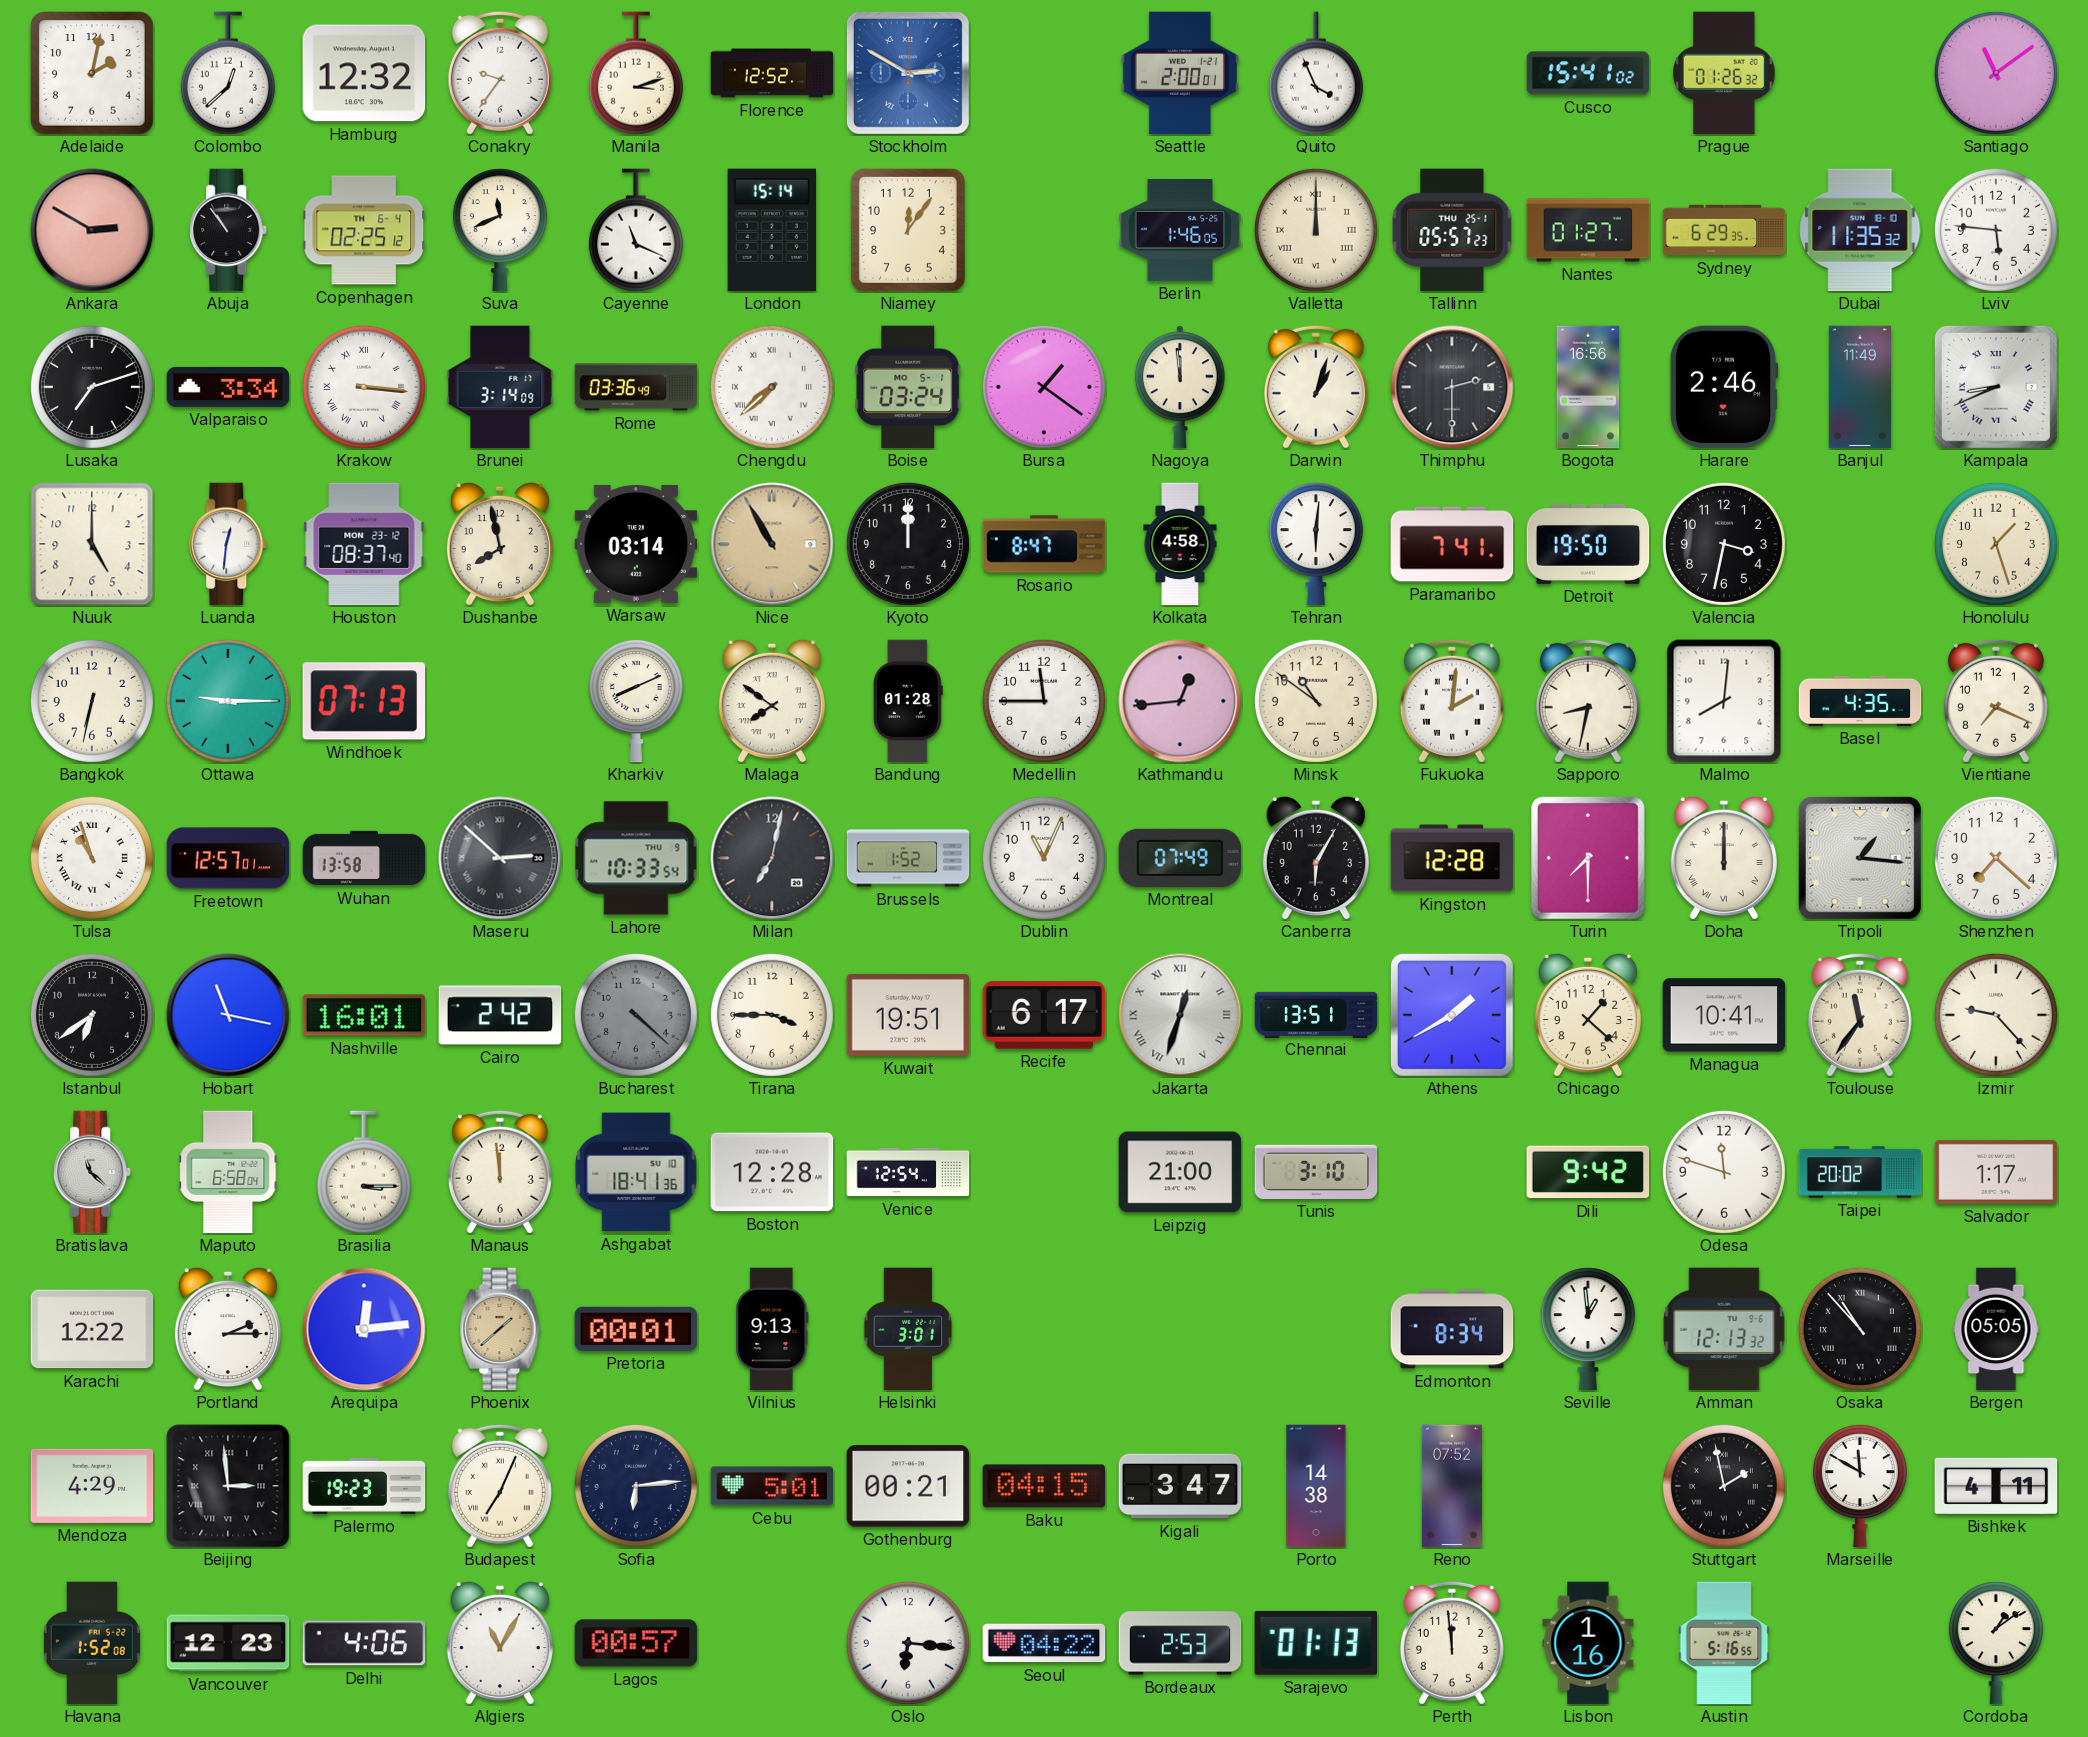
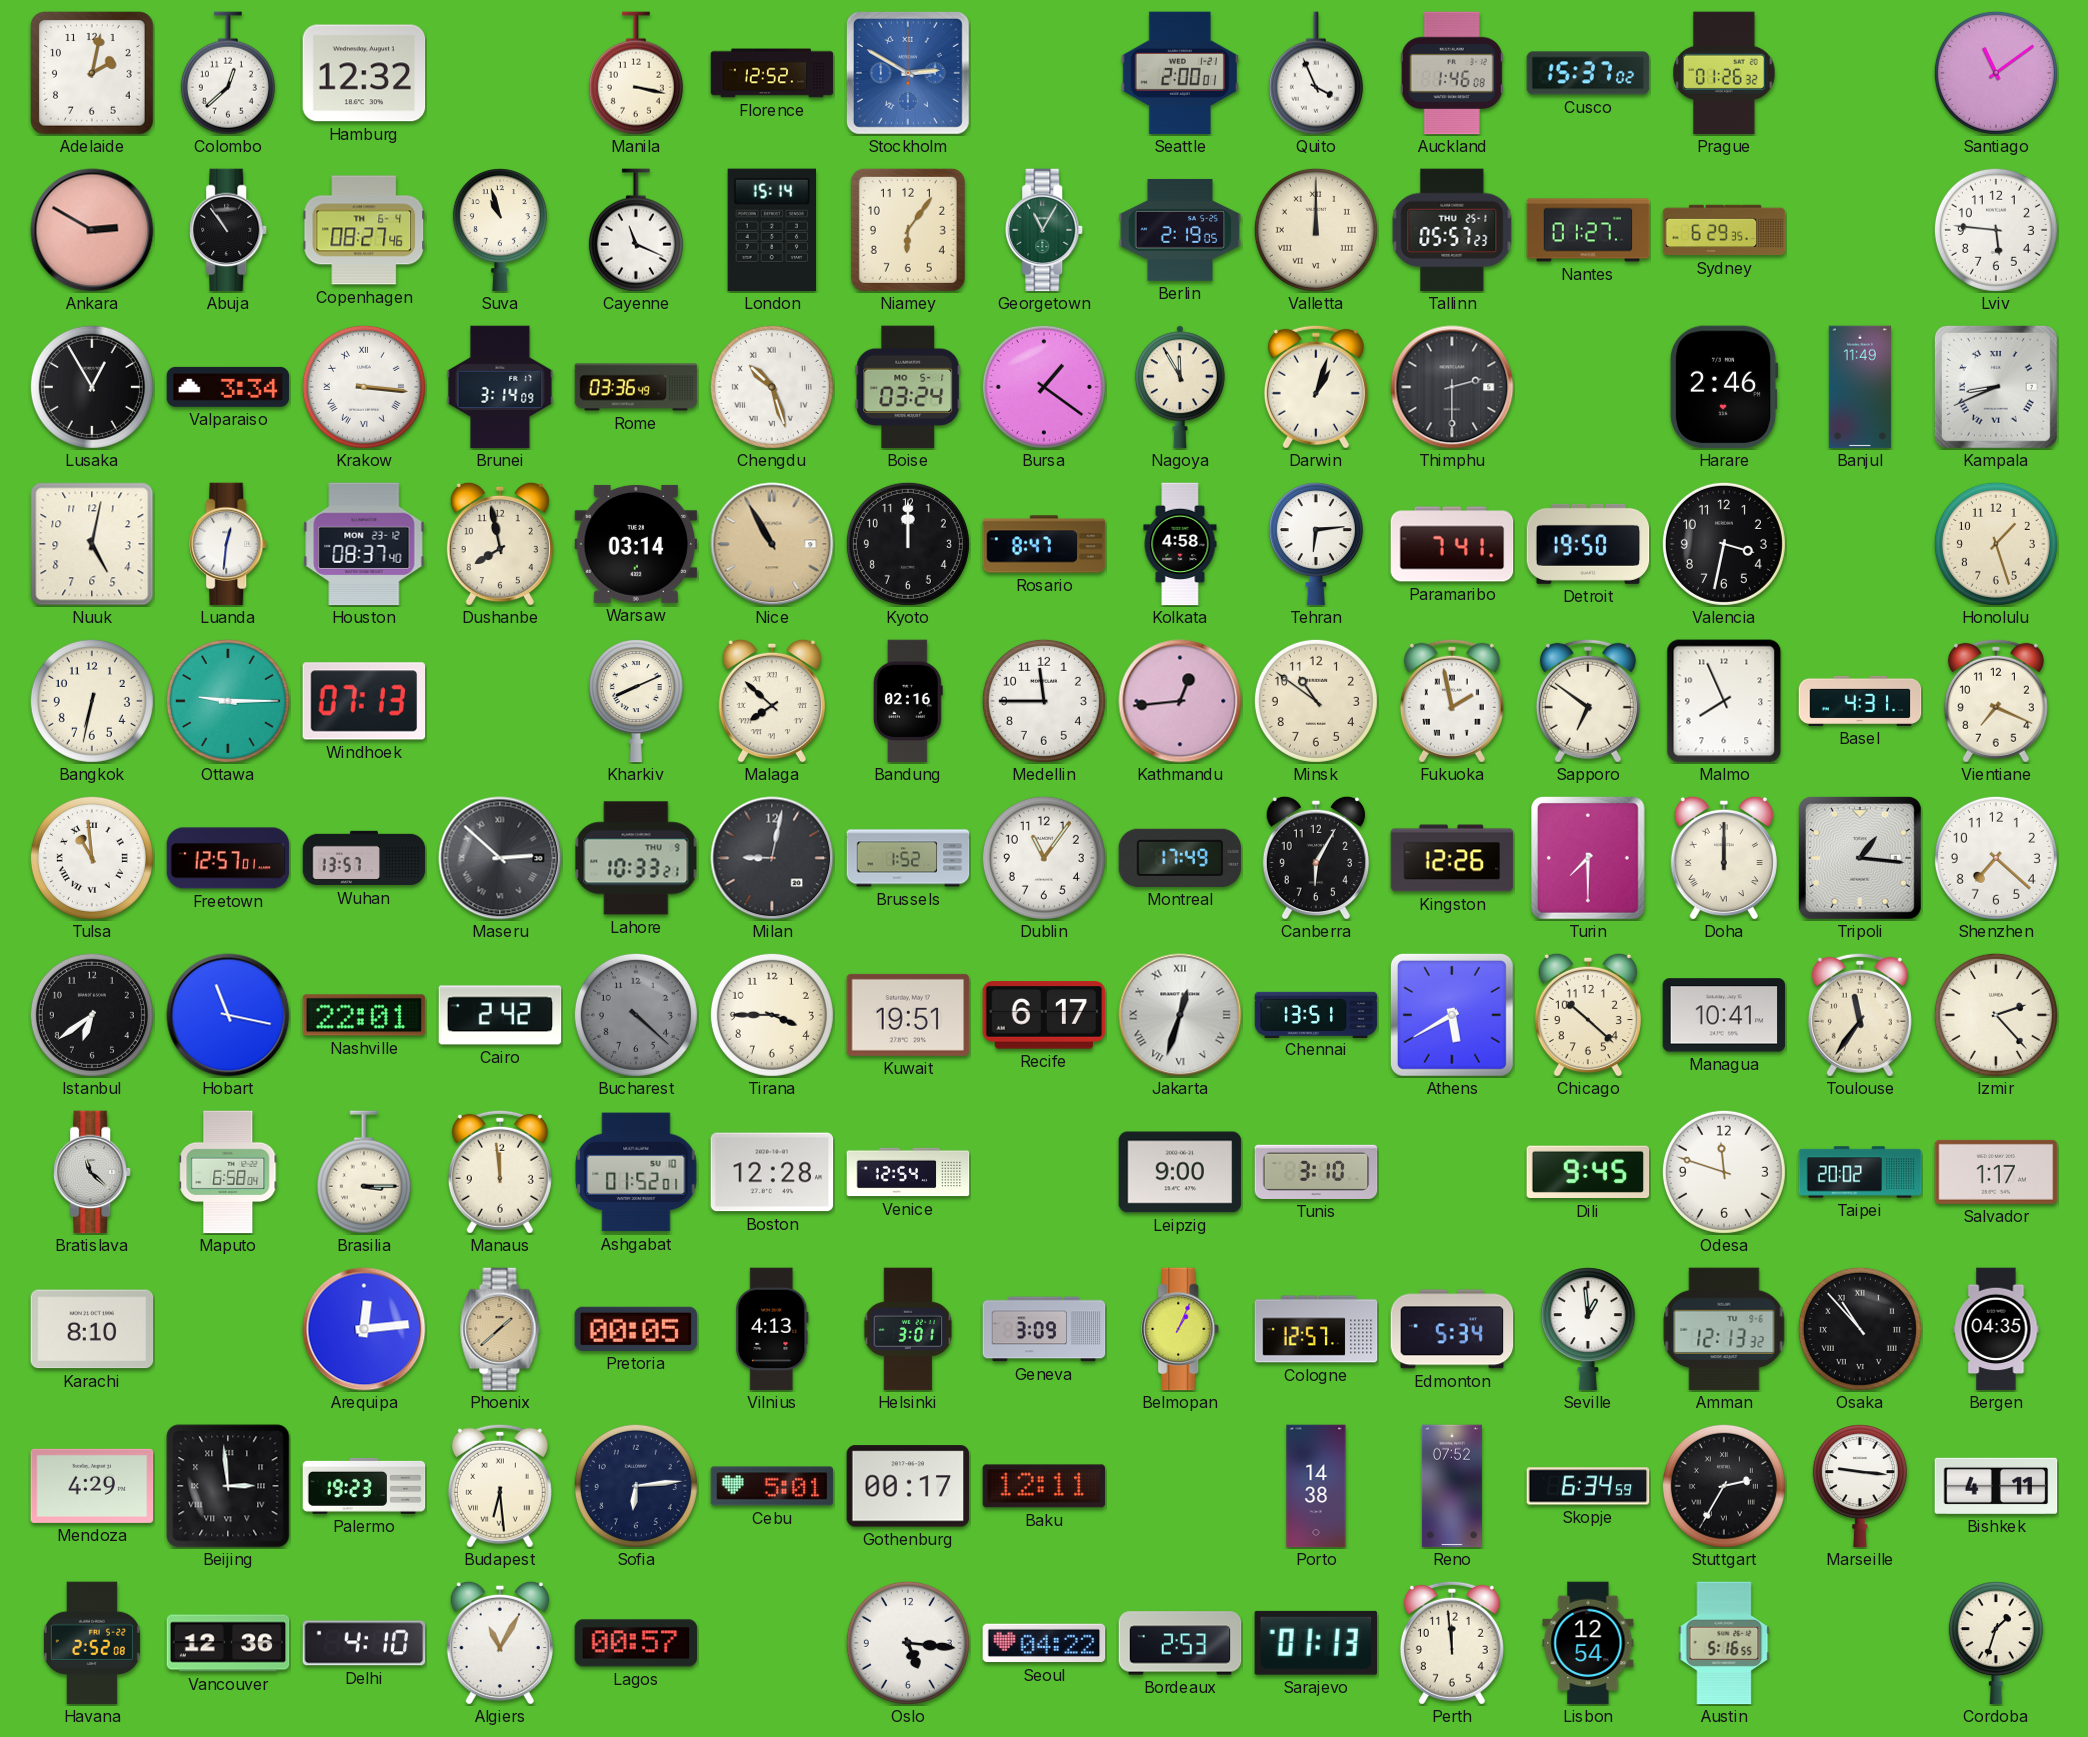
Conakry: 9:36 -> none (500, 73)
Manila: 3:12 -> 3:17 (636, 73)
Auckland: none -> 1:46 (1452, 73)
Cusco: 15:41 -> 15:37 (1588, 73)
Copenhagen: 02:25 -> 08:27 (364, 230)
Suva: 11:41 -> 10:57 (500, 230)
Niamey: 12:06 -> 6:06 (908, 230)
Georgetown: none -> 11:05 (1045, 230)
Berlin: 1:46 -> 2:19 (1180, 230)
Dubai: 11:35 -> none (1860, 230)
Lusaka: 7:12 -> 12:55 (92, 387)
Chengdu: 7:38 -> 10:27 (772, 387)
Nagoya: 11:59 -> 11:55 (1180, 387)
Bogota: 16:56 -> none (1588, 387)
Nuuk: 5:00 -> 5:02 (92, 544)
Tehran: 6:01 -> 6:14 (1316, 544)
Malaga: 7:51 -> 7:52 (772, 701)
Bandung: 01:28 -> 02:16 (908, 701)
Fukuoka: 2:01 -> 1:58 (1452, 701)
Sapporo: 8:32 -> 6:51 (1588, 701)
Malmo: 8:01 -> 7:56 (1724, 701)
Basel: 4:35 -> 4:31 (1860, 701)
Tulsa: 10:57 -> 10:59 (92, 858)
Wuhan: 13:58 -> 13:57 (364, 858)
Lahore: 10:33:54 -> 10:33:21 (636, 858)
Milan: 7:02 -> 9:02 (772, 858)
Dublin: 11:04 -> 11:06 (1044, 858)
Montreal: 07:49 -> 17:49 (1180, 858)
Kingston: 12:28 -> 12:26 (1452, 858)
Nashville: 16:01 -> 22:01 (364, 1015)
Athens: 1:40 -> 5:40 (1452, 1015)
Chicago: 1:22 -> 10:22 (1588, 1015)
Izmir: 9:23 -> 2:23 (1996, 1015)
Ashgabat: 18:41 -> 01:52 (636, 1172)
Leipzig: 21:00 -> 9:00 (1180, 1172)
Dili: 9:42 -> 9:45 (1588, 1172)
Karachi: 12:22 -> 8:10 (92, 1329)
Portland: 2:15 -> none (228, 1329)
Pretoria: 00:01 -> 00:05 (636, 1329)
Vilnius: 9:13 -> 4:13 (772, 1329)
Geneva: none -> 3:09 (1044, 1329)
Belmopan: none -> 1:04 (1181, 1329)
Cologne: none -> 12:57 (1316, 1329)
Edmonton: 8:34 -> 5:34 (1452, 1329)
Bergen: 05:05 -> 04:35 (1996, 1329)
Budapest: 7:04 -> 6:29 (500, 1486)
Gothenburg: 00:21 -> 00:17 (908, 1486)
Baku: 04:15 -> 12:11 (1044, 1486)
Kigali: 3:47 -> none (1180, 1486)
Skopje: none -> 6:34 (1588, 1486)
Stuttgart: 1:58 -> 2:35 (1724, 1486)
Marseille: 11:50 -> 9:16 (1860, 1486)
Havana: 1:52 -> 2:52 (92, 1643)
Vancouver: 12:23 -> 12:36 (228, 1643)
Delhi: 4:06 -> 4:10 (364, 1643)
Oslo: 6:16 -> 5:16 (908, 1643)
Lisbon: 1:16 -> 12:54 (1588, 1643)
Cordoba: 1:09 -> 1:33 (1996, 1643)
